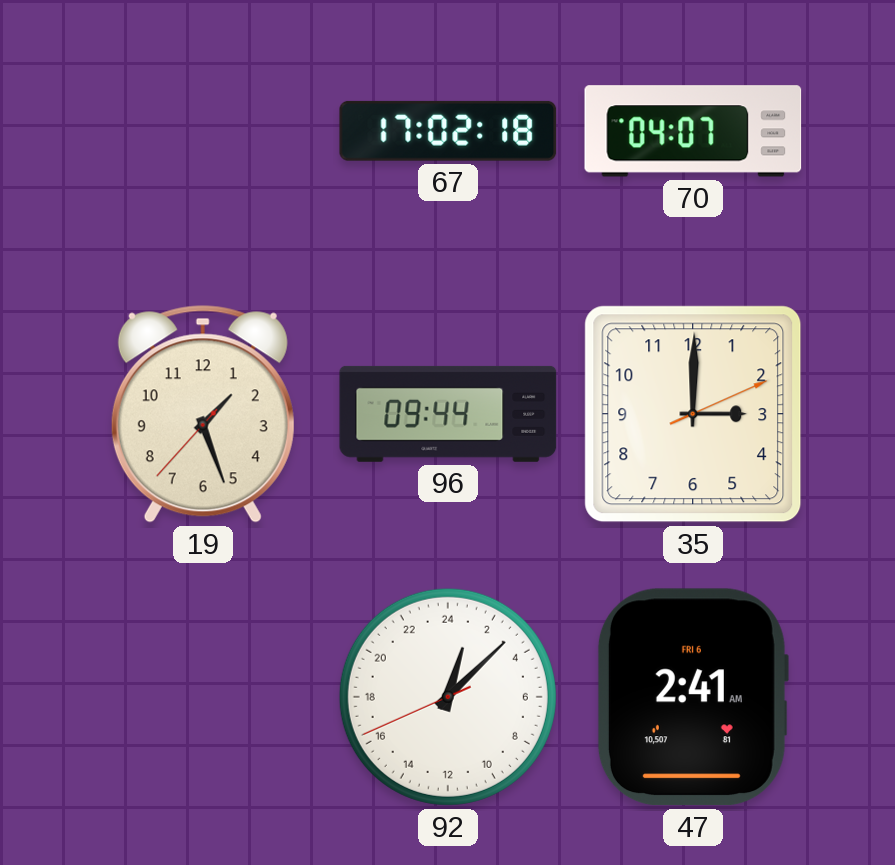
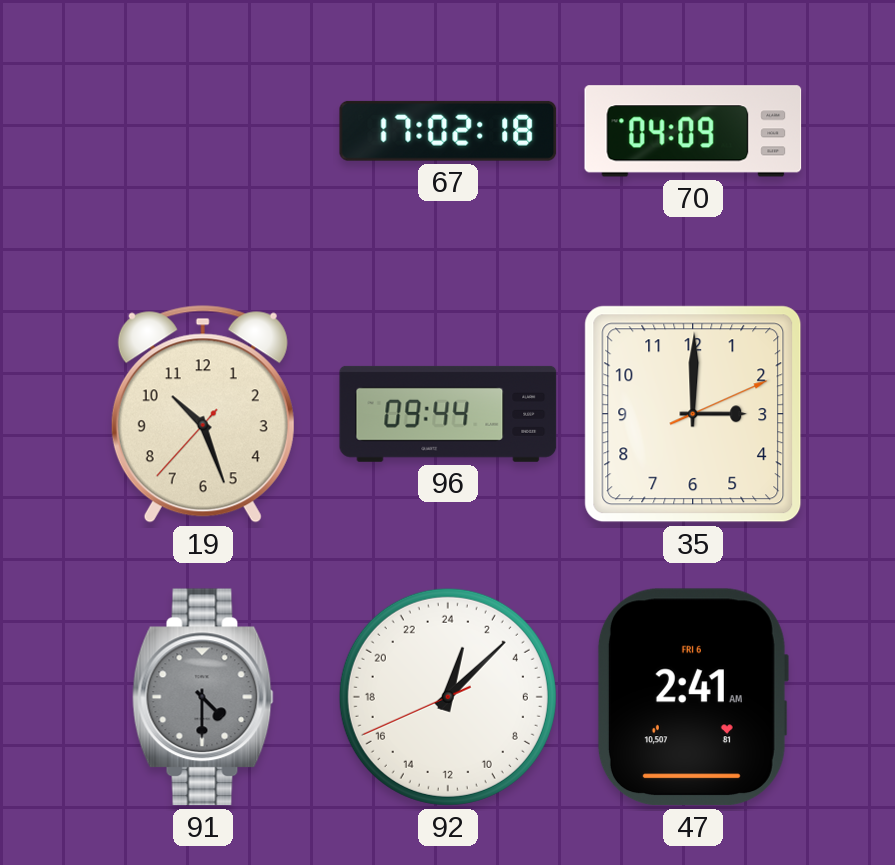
70: 04:07 -> 04:09 (693, 131)
19: 1:26 -> 10:26 (203, 414)
91: none -> 4:30 (203, 697)
